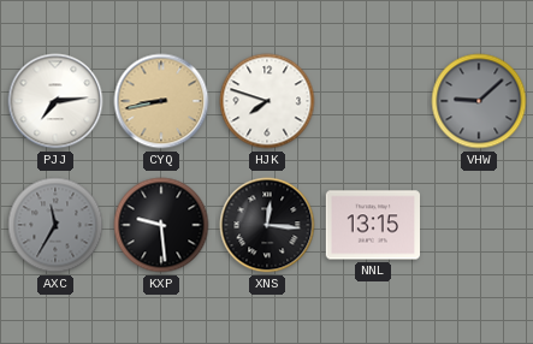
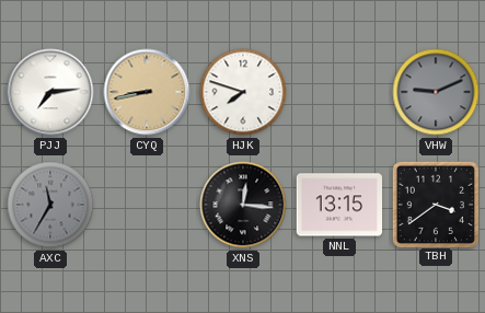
VHW: 9:08 -> 9:11 (436, 92)
KXP: 9:29 -> none (161, 225)
TBH: none -> 3:39 (435, 204)
